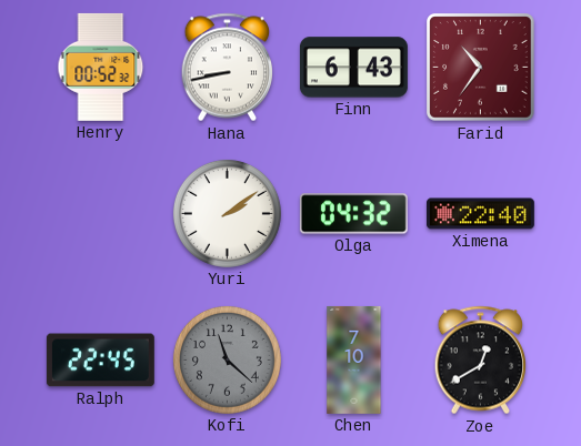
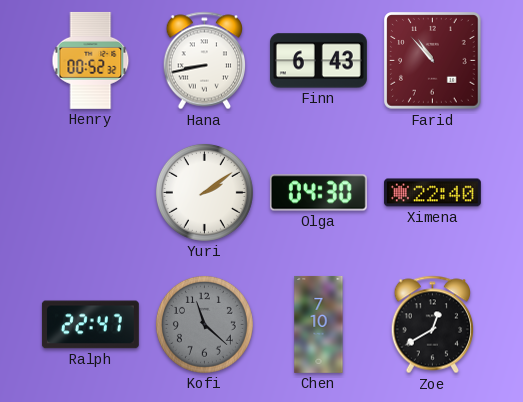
Farid: 10:36 -> 10:53 (433, 61)
Olga: 04:32 -> 04:30 (318, 193)
Ralph: 22:45 -> 22:47 (90, 325)
